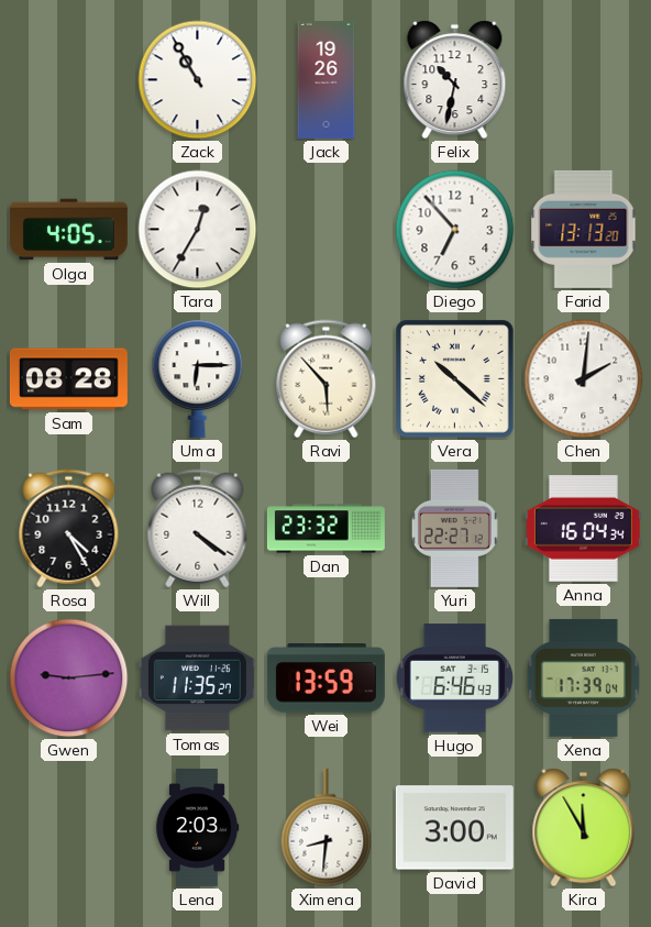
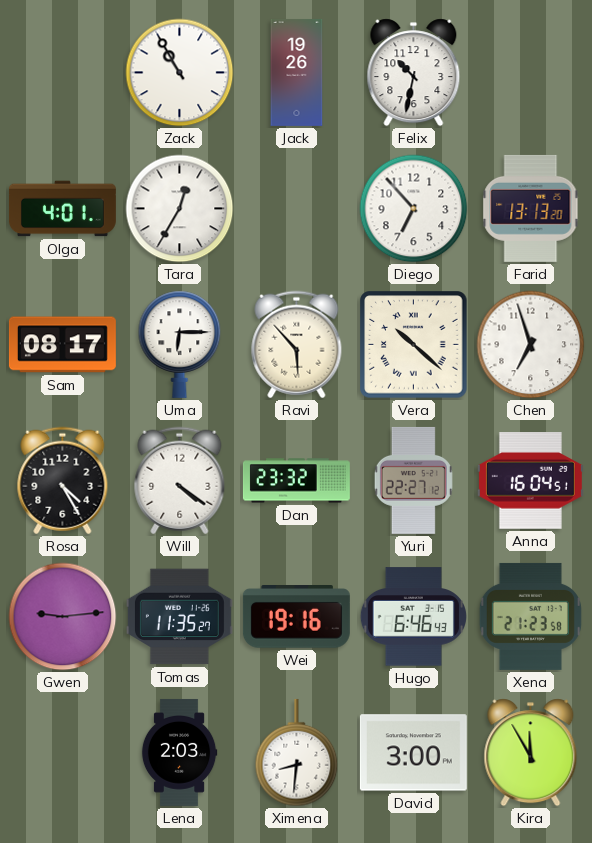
Olga: 4:05 -> 4:01 (62, 209)
Sam: 08:28 -> 08:17 (62, 345)
Chen: 2:01 -> 6:57 (531, 345)
Anna: 16:04:34 -> 16:04:51 (530, 481)
Wei: 13:59 -> 19:16 (296, 617)
Xena: 17:39 -> 21:23 (530, 616)
